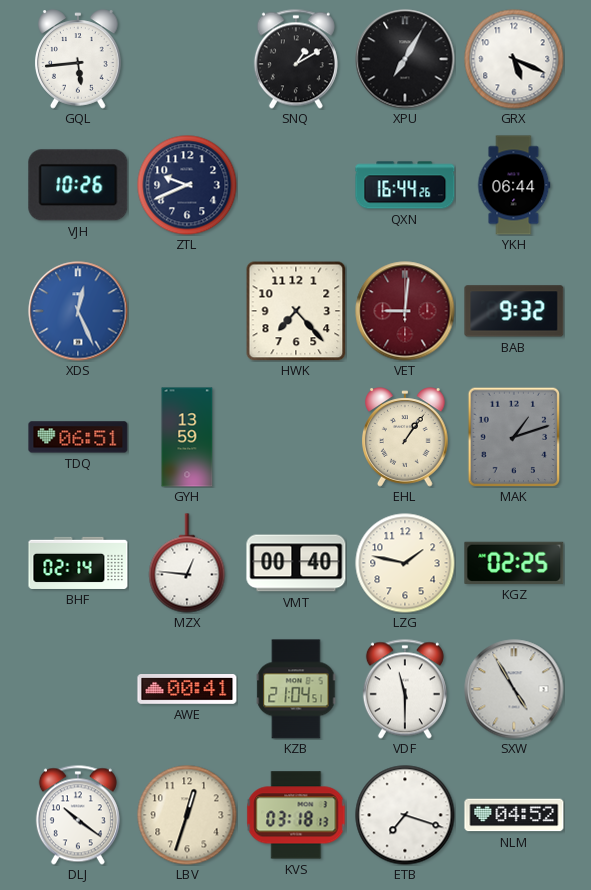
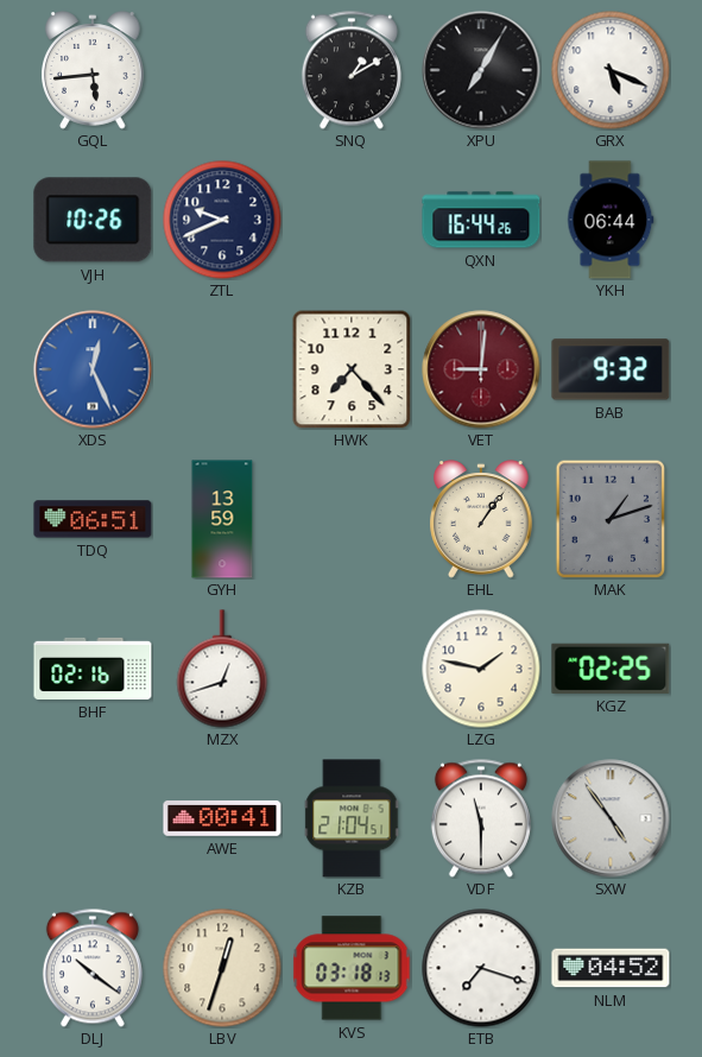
BHF: 02:14 -> 02:16 (93, 669)
MZX: 12:46 -> 12:42 (222, 669)
VMT: 00:40 -> none (296, 563)
SXW: 4:55 -> 4:54 (611, 818)
